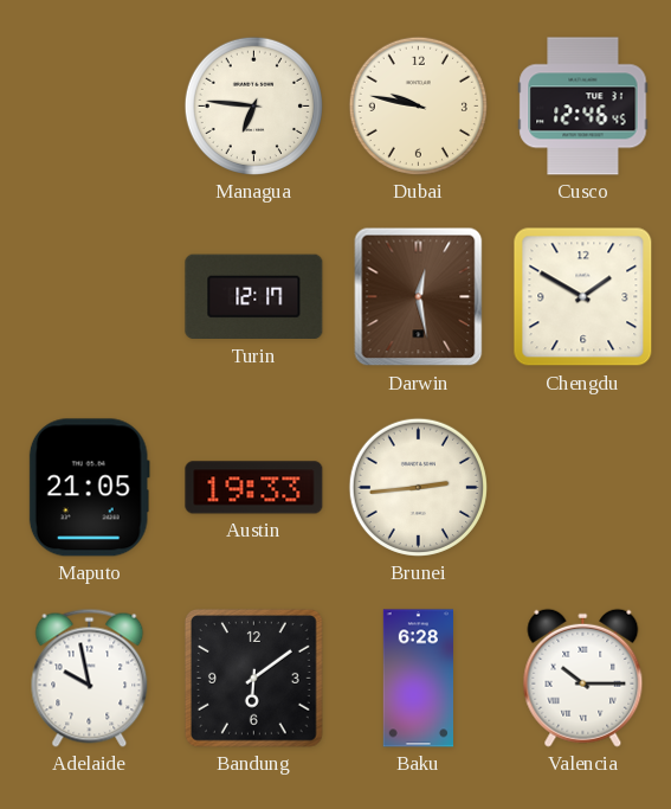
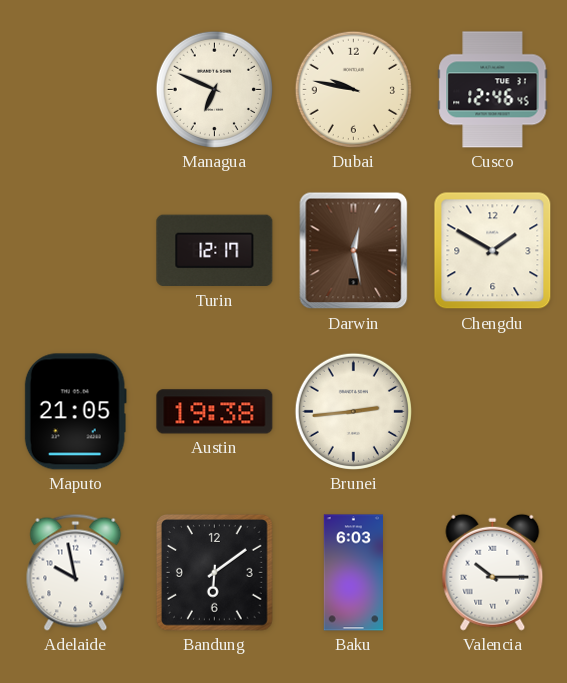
Managua: 6:46 -> 6:49 (214, 89)
Austin: 19:33 -> 19:38 (215, 412)
Baku: 6:28 -> 6:03 (353, 573)
